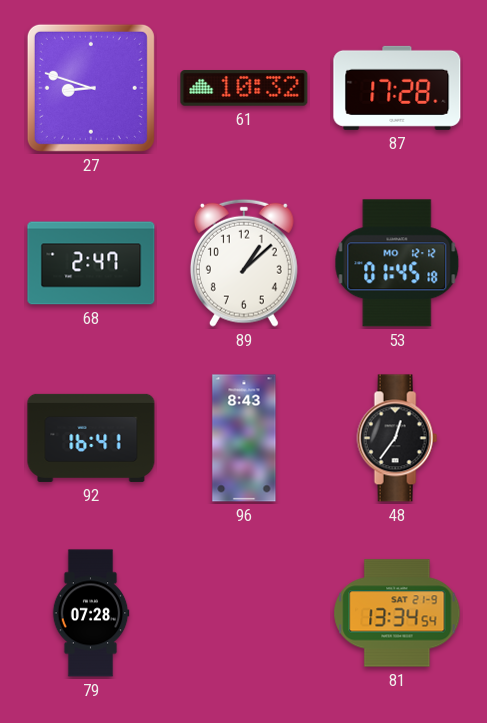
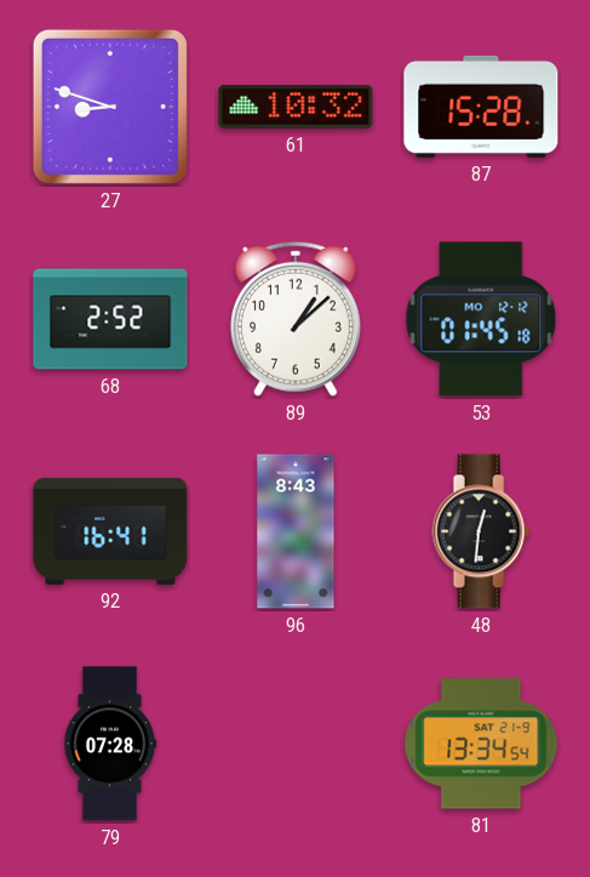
87: 17:28 -> 15:28 (481, 107)
68: 2:47 -> 2:52 (110, 319)
48: 12:36 -> 12:31 (481, 531)
